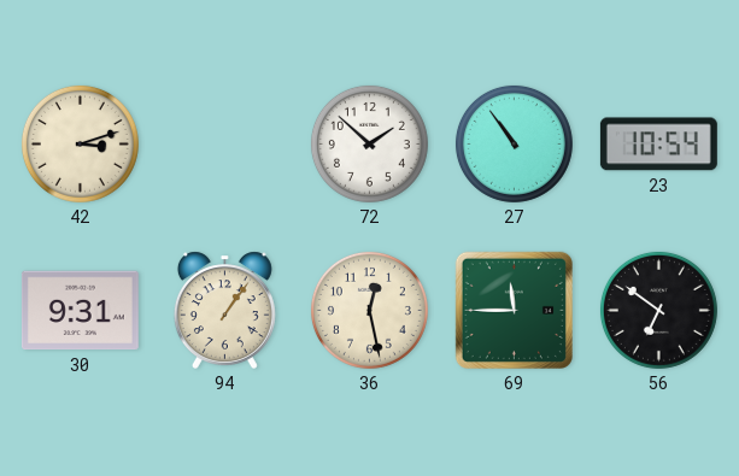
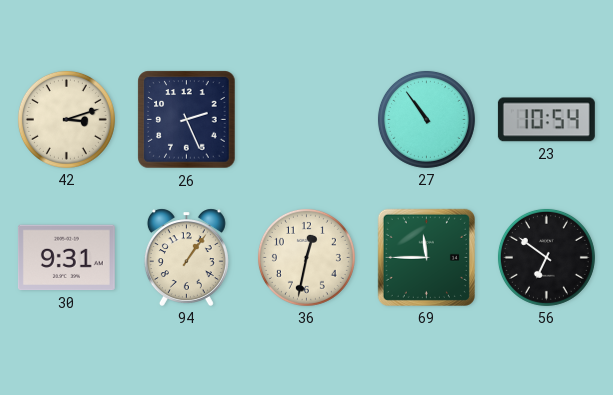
26: none -> 2:26 (187, 120)
72: 1:52 -> none (369, 143)
36: 12:28 -> 12:32 (306, 257)
